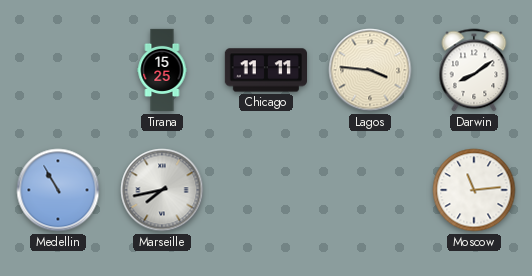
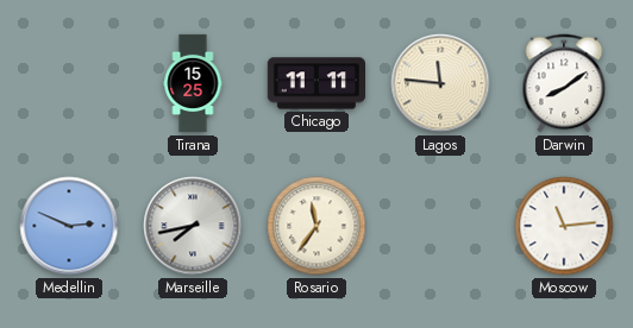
Lagos: 3:46 -> 11:46 (440, 83)
Medellin: 10:55 -> 2:49 (69, 226)
Rosario: none -> 11:36 (316, 226)
